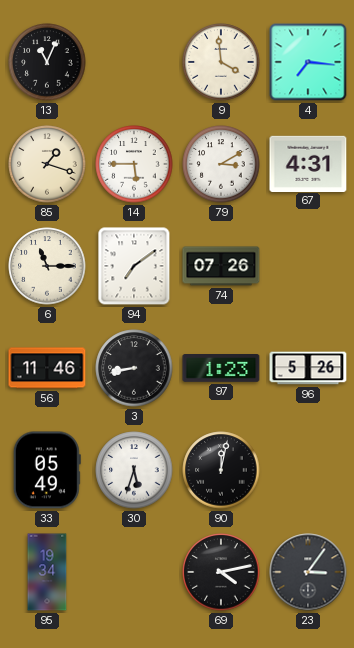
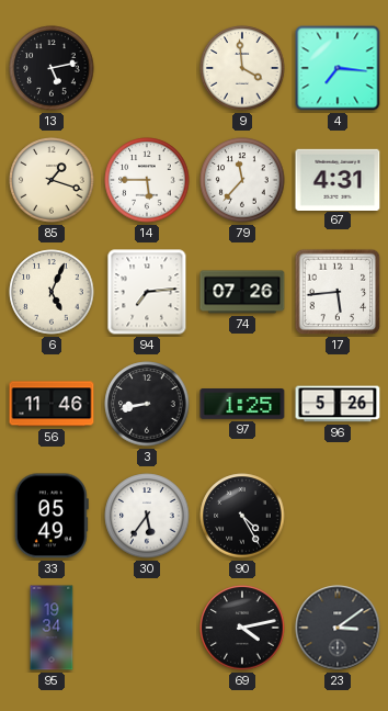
13: 11:04 -> 5:13 (52, 68)
79: 3:10 -> 11:37 (242, 180)
6: 11:15 -> 5:04 (52, 292)
94: 7:09 -> 7:14 (147, 292)
17: none -> 5:44 (338, 292)
97: 1:23 -> 1:25 (242, 405)
30: 5:33 -> 5:36 (147, 516)
90: 12:02 -> 4:25 (242, 516)
23: 3:06 -> 3:09 (338, 628)
